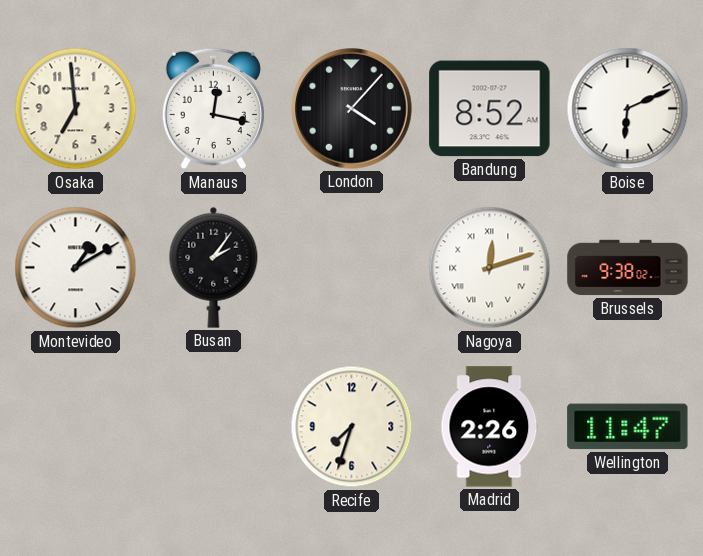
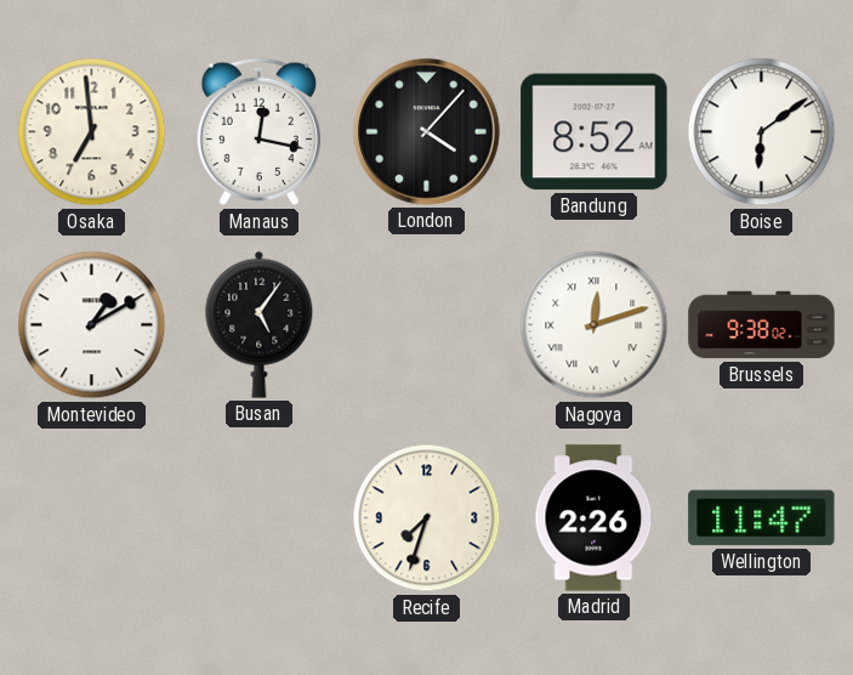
Boise: 6:11 -> 6:09 (762, 132)
Busan: 2:06 -> 5:06 (260, 324)
